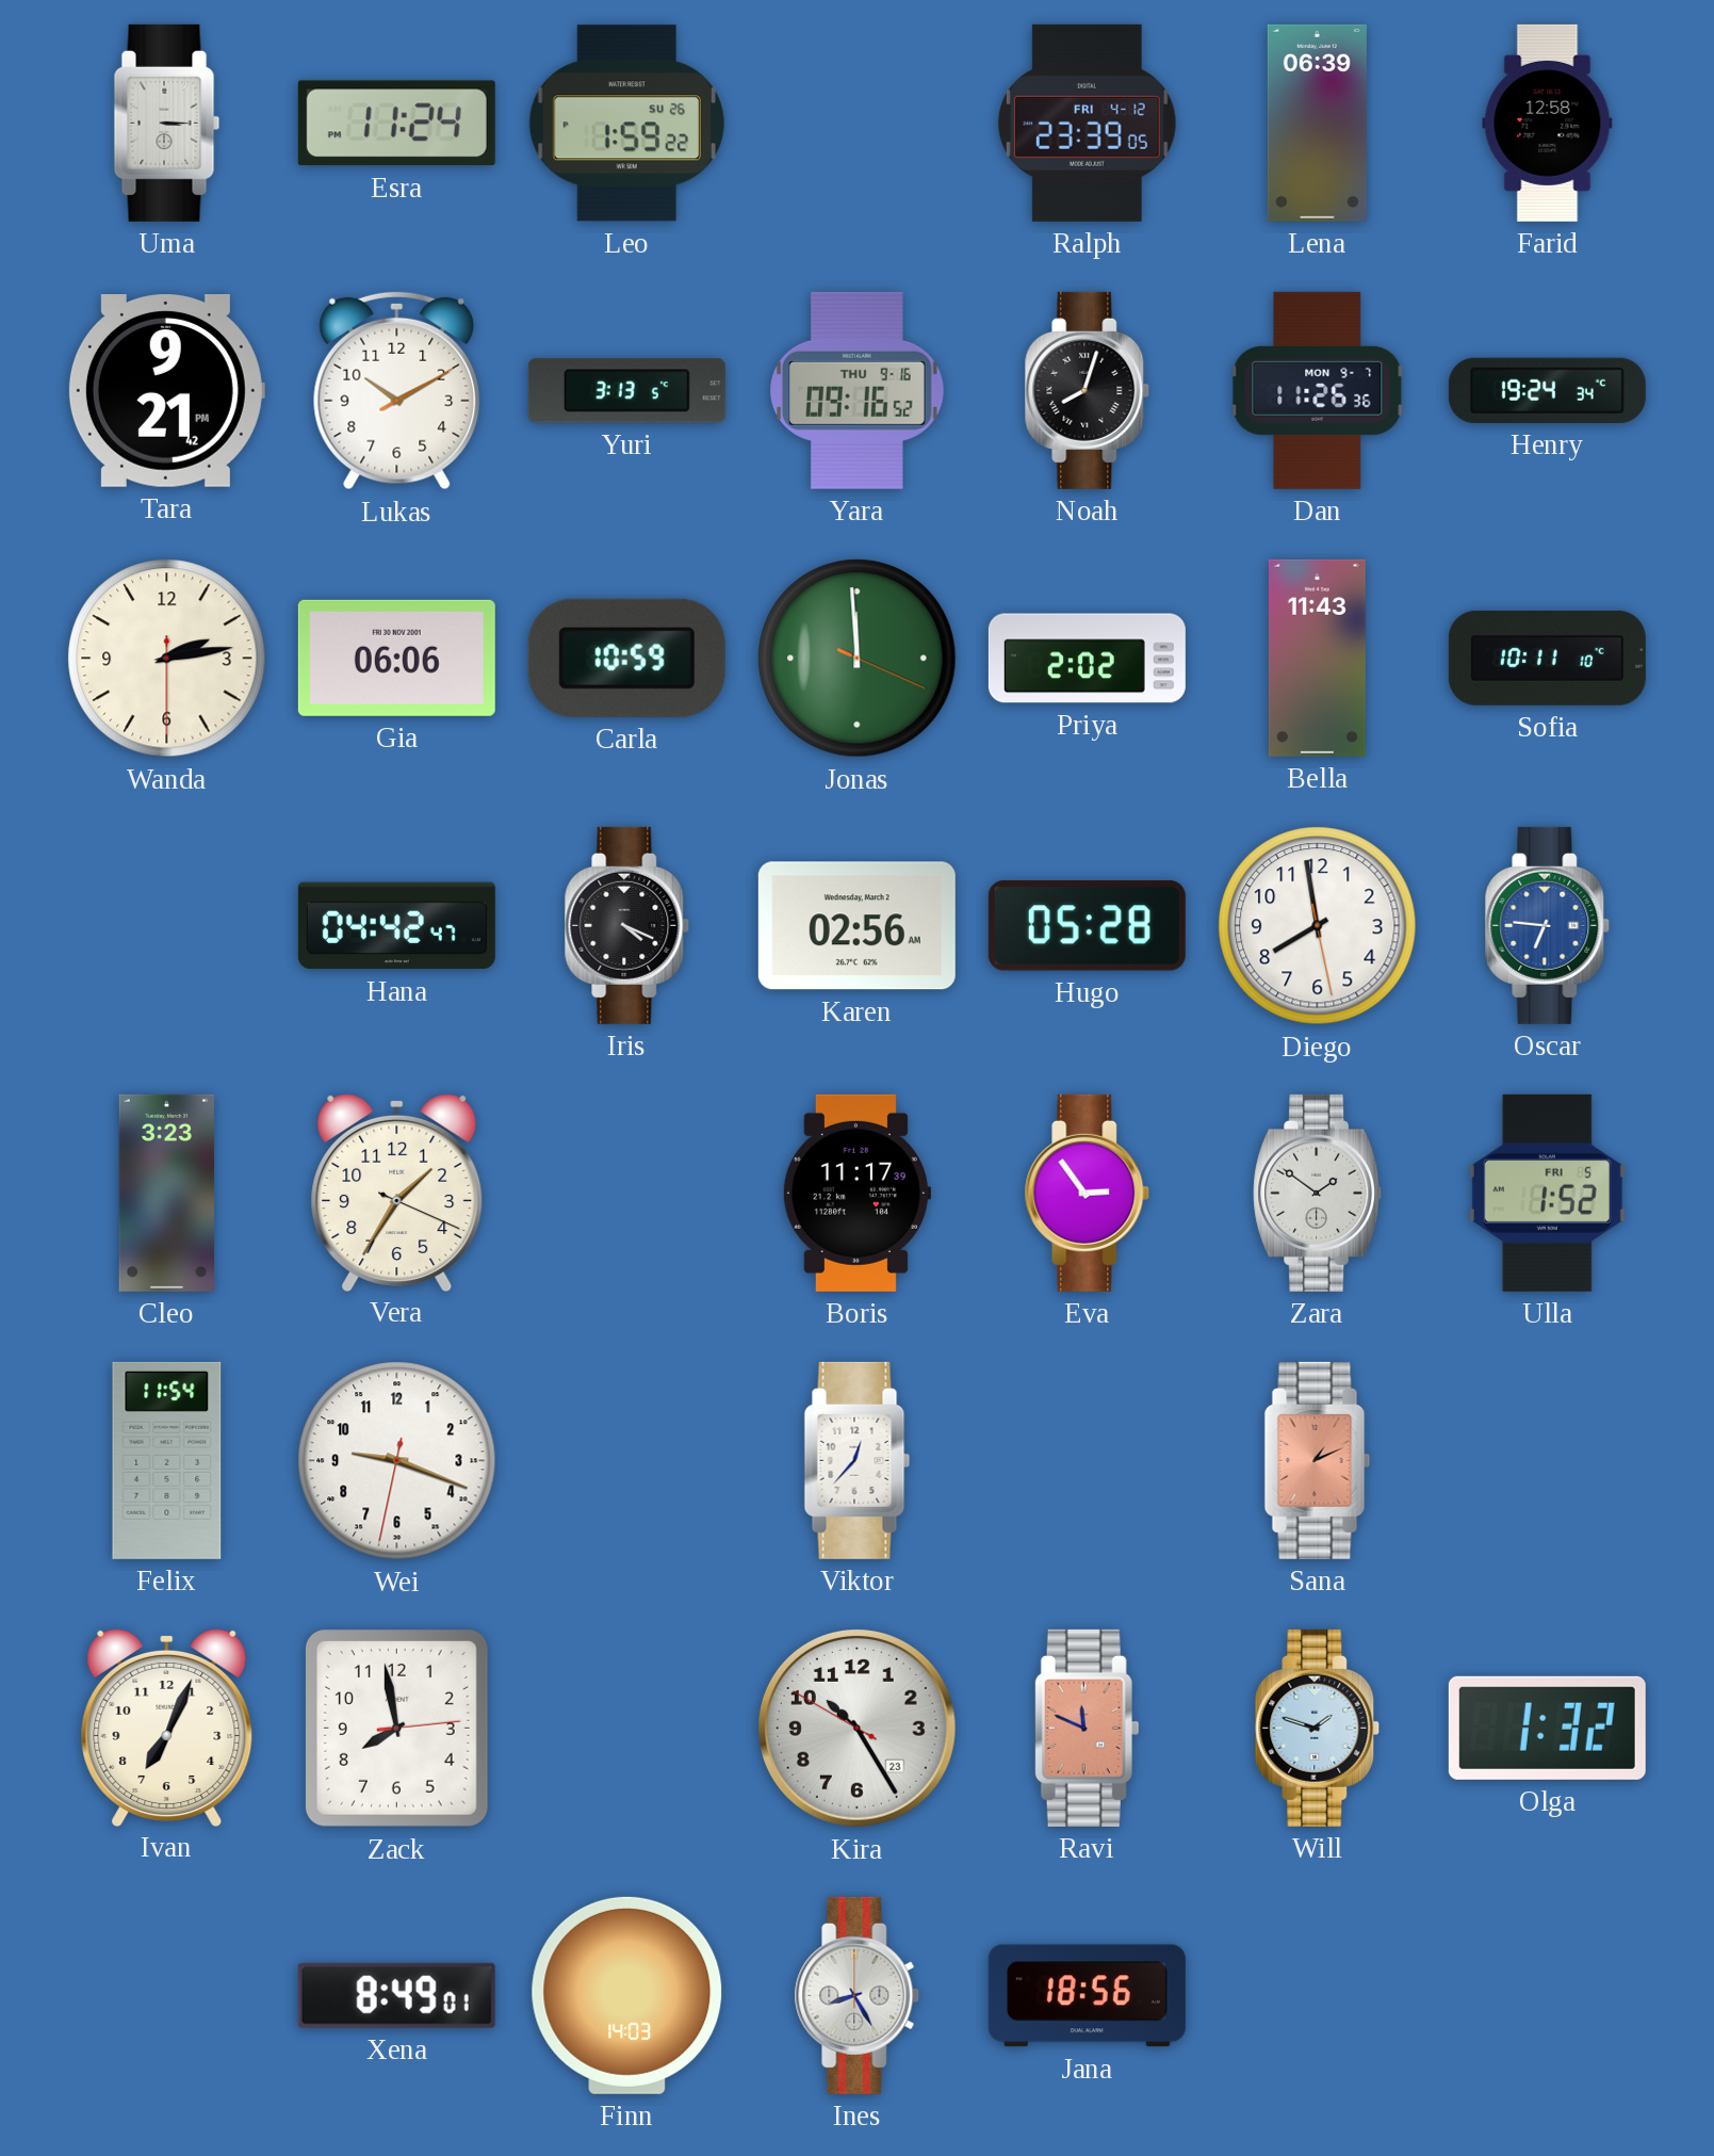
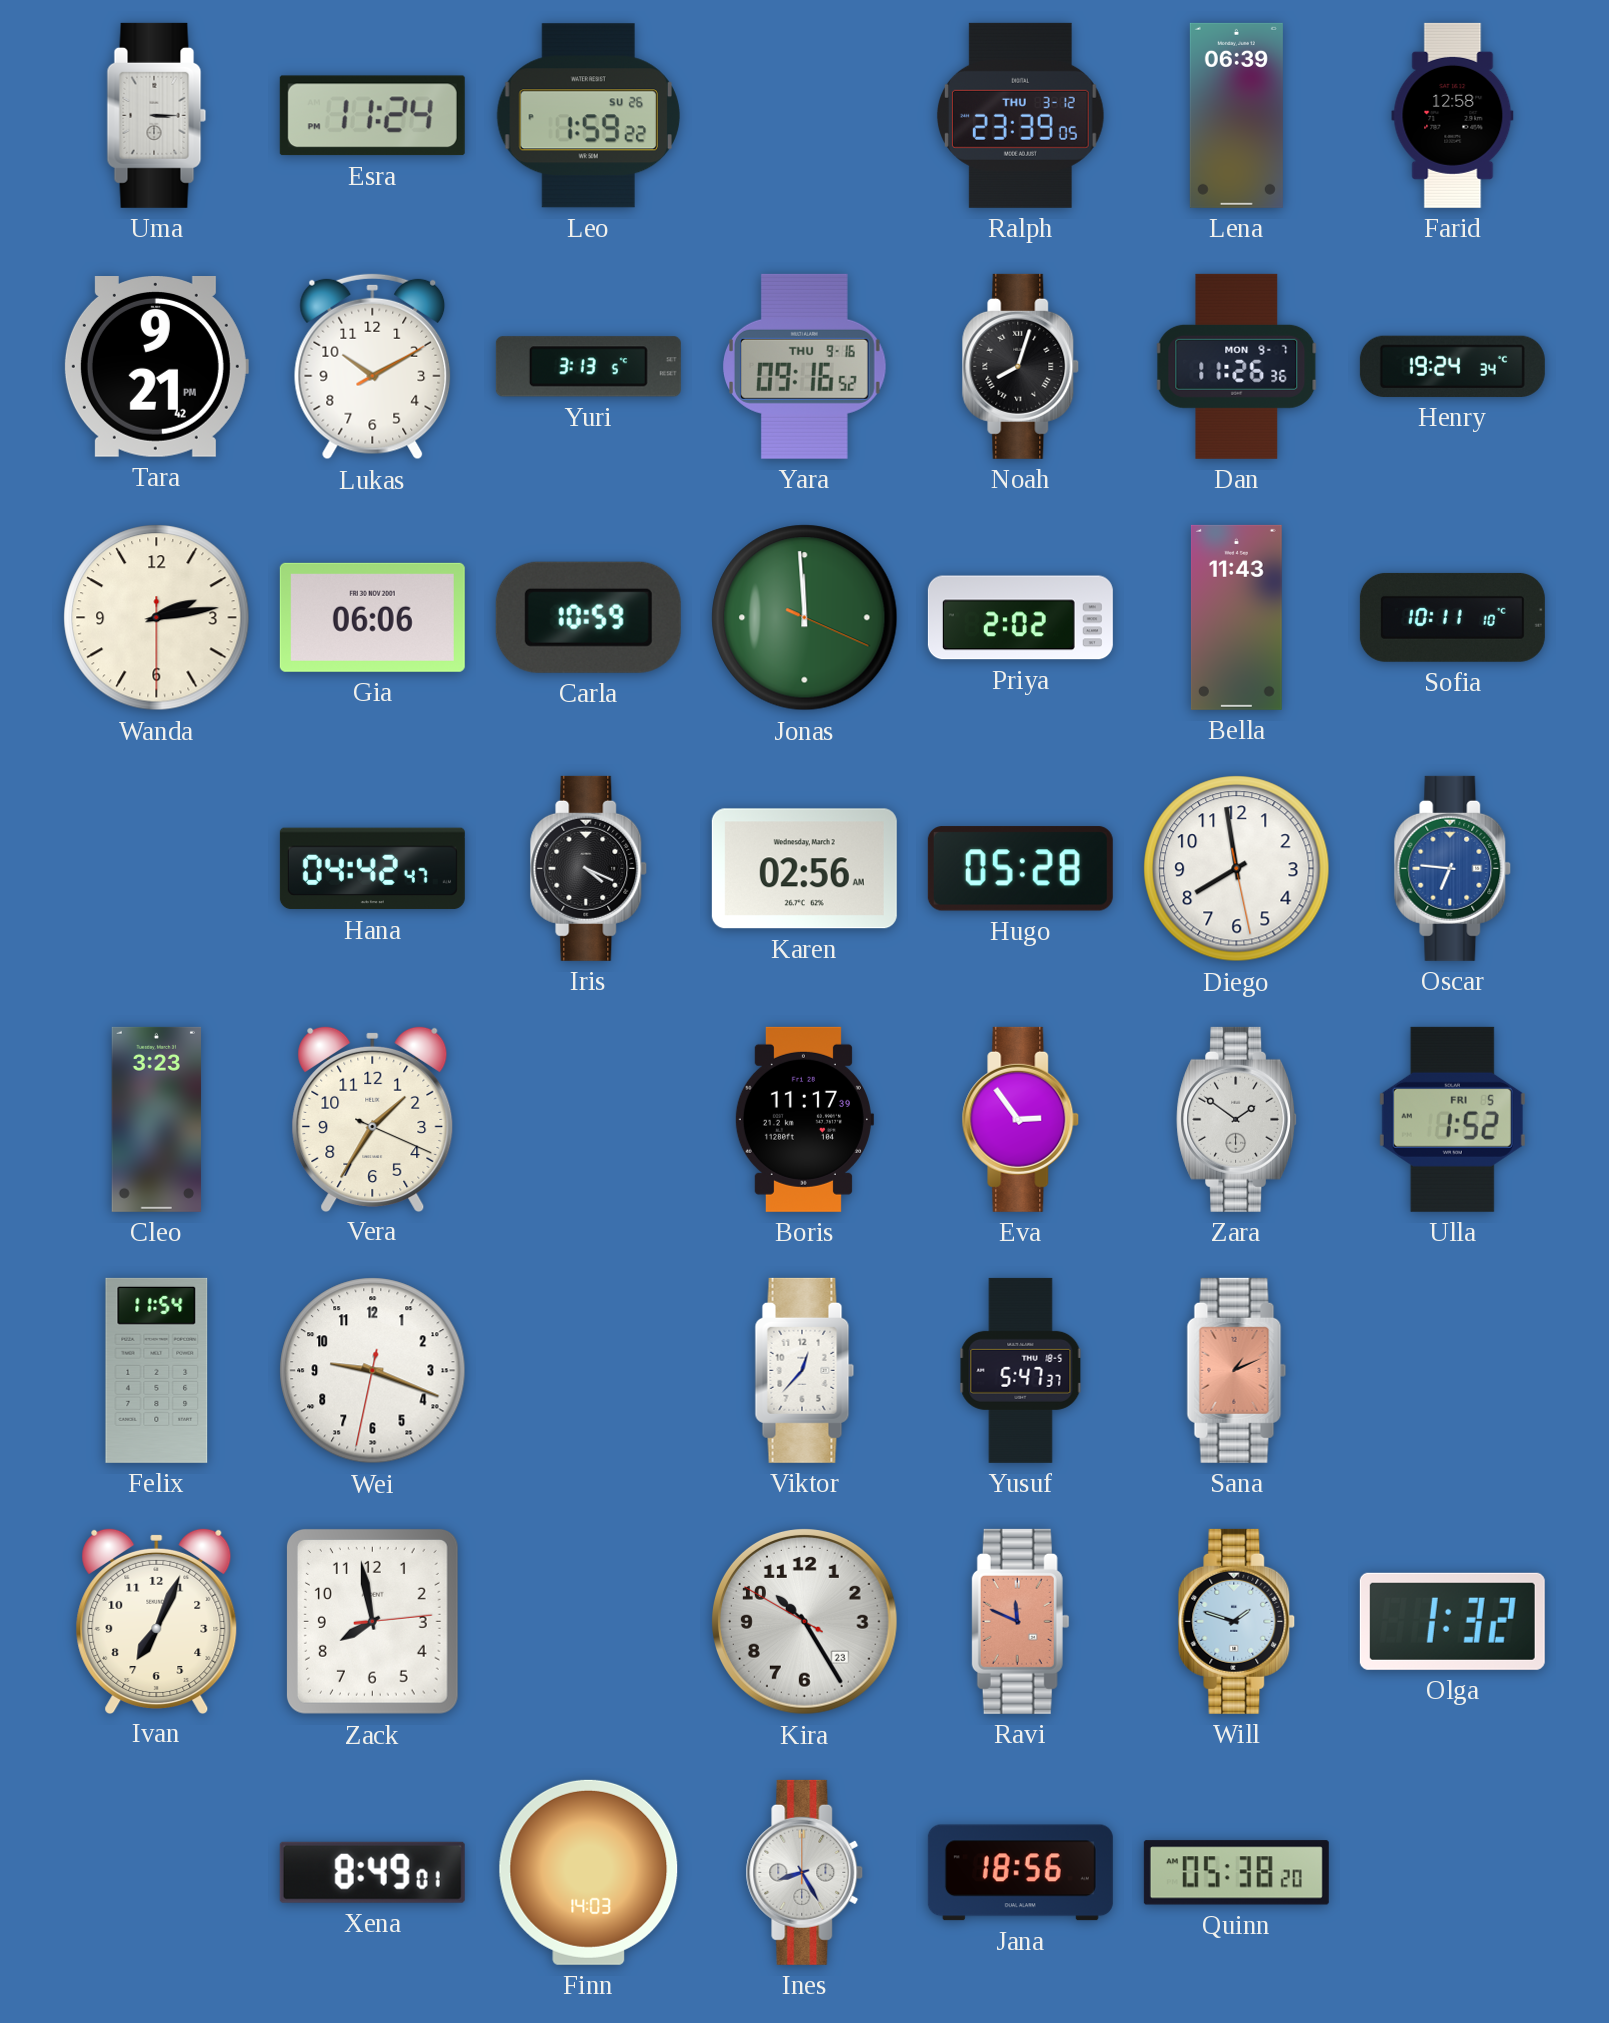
Ralph date: FRI 4-12 -> THU 3-12 (1020, 115)
Yusuf: none -> 5:47 (1021, 1370)
Quinn: none -> 05:38 (1236, 1873)
